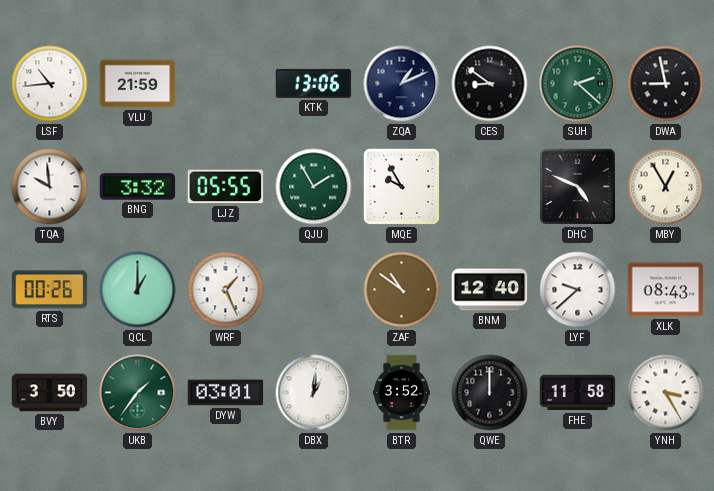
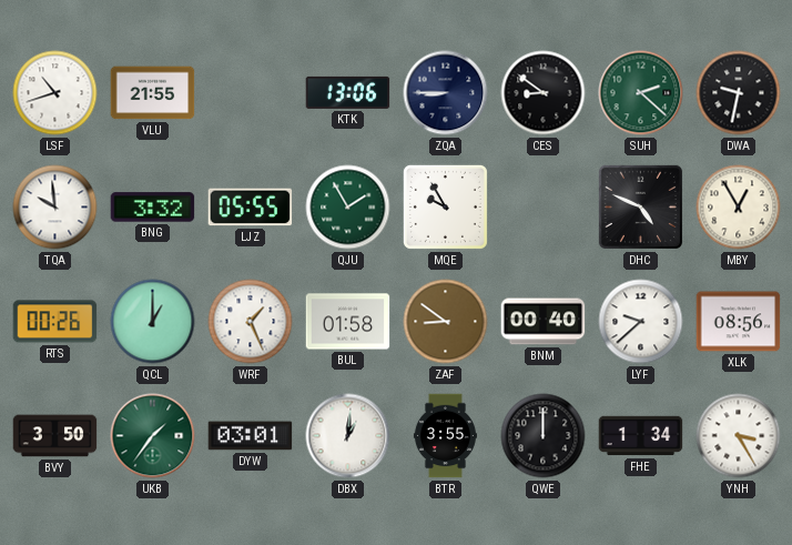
LSF: 10:44 -> 10:42 (55, 93)
VLU: 21:59 -> 21:55 (153, 93)
ZQA: 1:11 -> 8:45 (446, 93)
DWA: 8:58 -> 9:32 (739, 93)
BUL: none -> 01:58 (348, 322)
ZAF: 10:51 -> 8:51 (446, 322)
BNM: 12:40 -> 00:40 (544, 322)
XLK: 08:43 -> 08:56 (739, 322)
BTR: 3:52 -> 3:55 (445, 436)
FHE: 11:58 -> 1:34 (641, 436)
